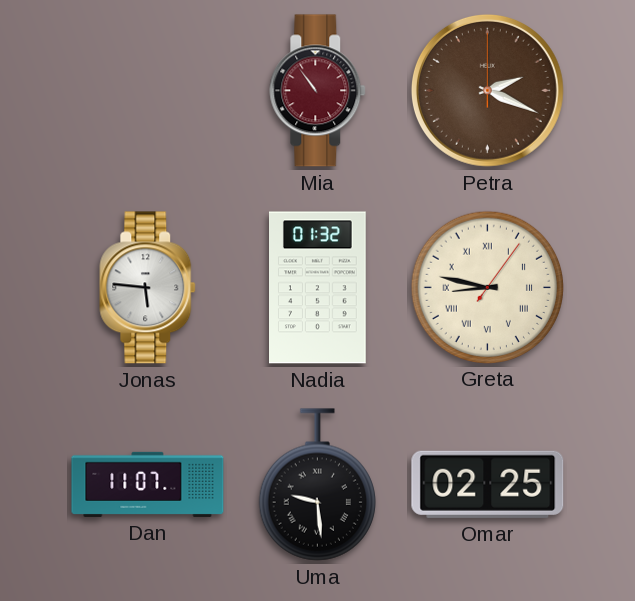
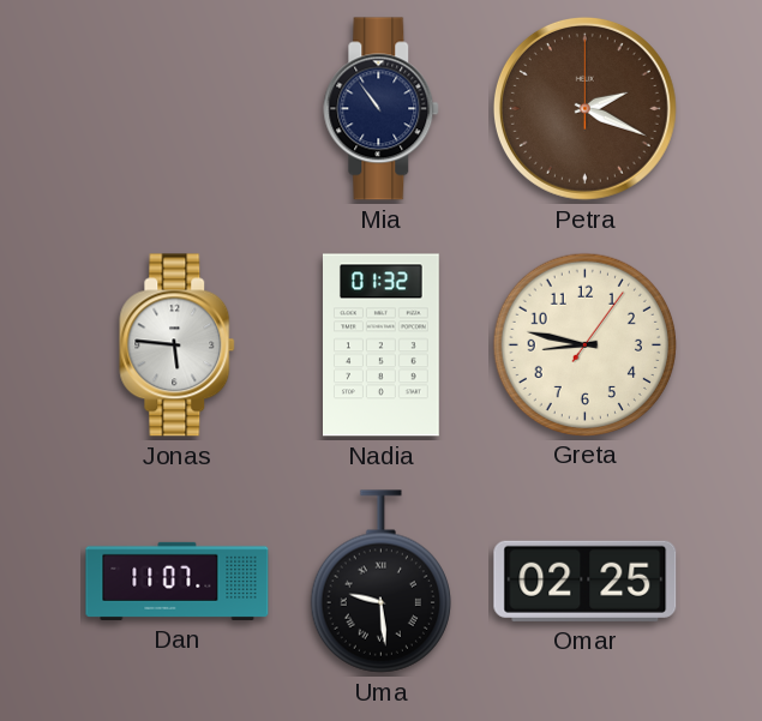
Mia dial: burgundy -> navy (382, 109)
Greta numerals: Roman -> Arabic (584, 344)
